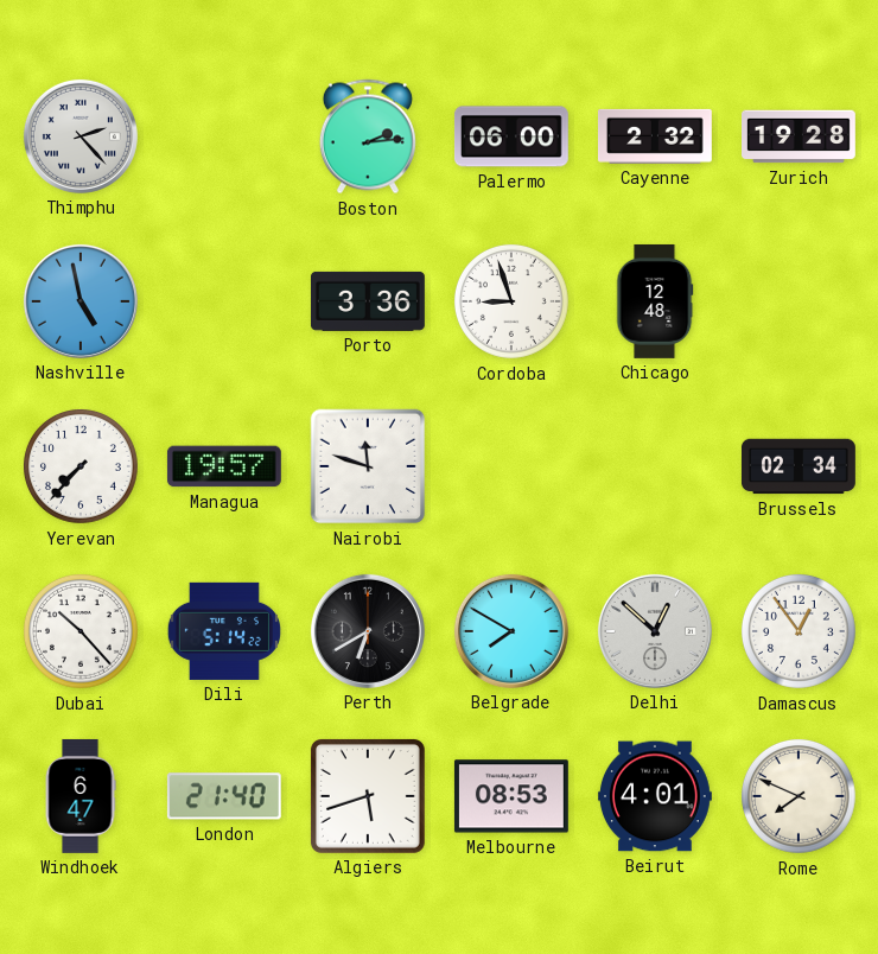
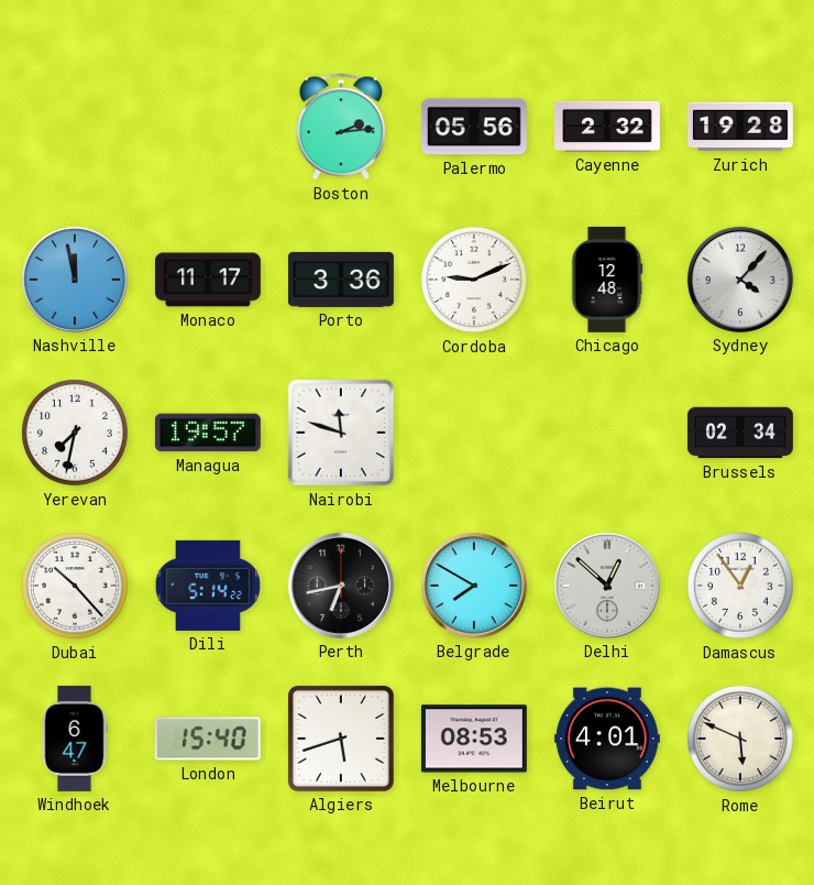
Thimphu: 2:23 -> none (81, 136)
Palermo: 06:00 -> 05:56 (474, 127)
Nashville: 4:58 -> 11:58 (75, 280)
Monaco: none -> 11:17 (208, 280)
Cordoba: 8:57 -> 9:11 (474, 280)
Sydney: none -> 4:07 (740, 280)
Yerevan: 7:37 -> 7:32 (75, 433)
Perth: 6:40 -> 6:43 (341, 586)
London: 21:40 -> 15:40 (208, 739)
Rome: 7:49 -> 5:49 (740, 739)
